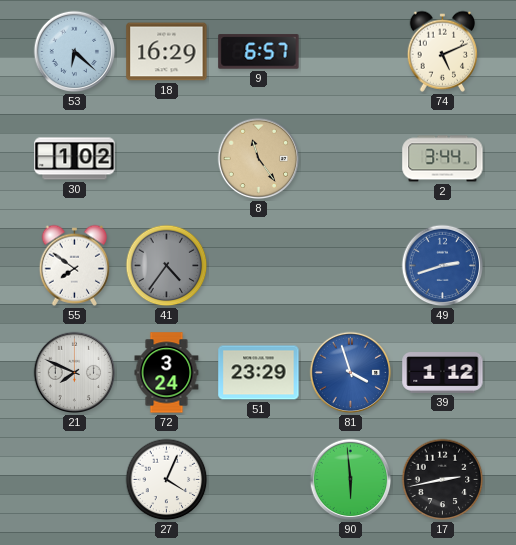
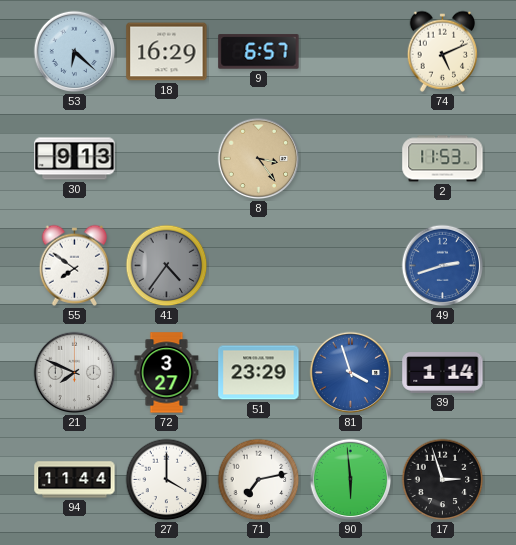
30: 1:02 -> 9:13 (75, 159)
8: 11:24 -> 3:24 (259, 159)
2: 3:44 -> 11:53 (443, 159)
72: 3:24 -> 3:27 (167, 373)
39: 1:12 -> 1:14 (443, 373)
94: none -> 11:44 (75, 480)
27: 4:04 -> 4:00 (167, 480)
71: none -> 7:13 (259, 480)
17: 2:43 -> 2:57 (443, 480)
